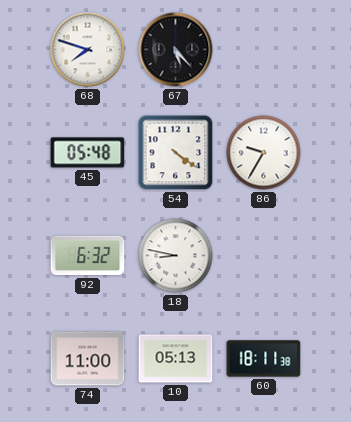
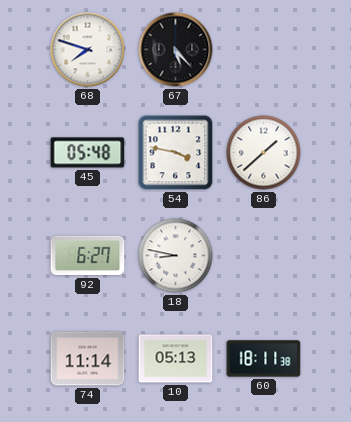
54: 4:21 -> 3:47 (176, 153)
86: 9:35 -> 1:38 (264, 153)
92: 6:32 -> 6:27 (88, 256)
74: 11:00 -> 11:14 (88, 359)
